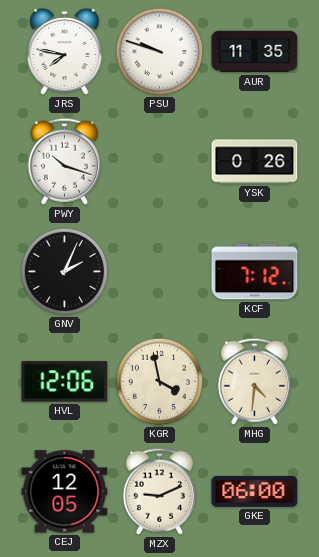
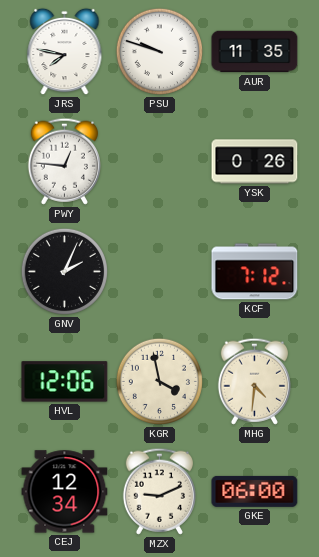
PWY: 10:18 -> 12:46 (64, 161)
CEJ: 12:05 -> 12:34 (65, 492)
